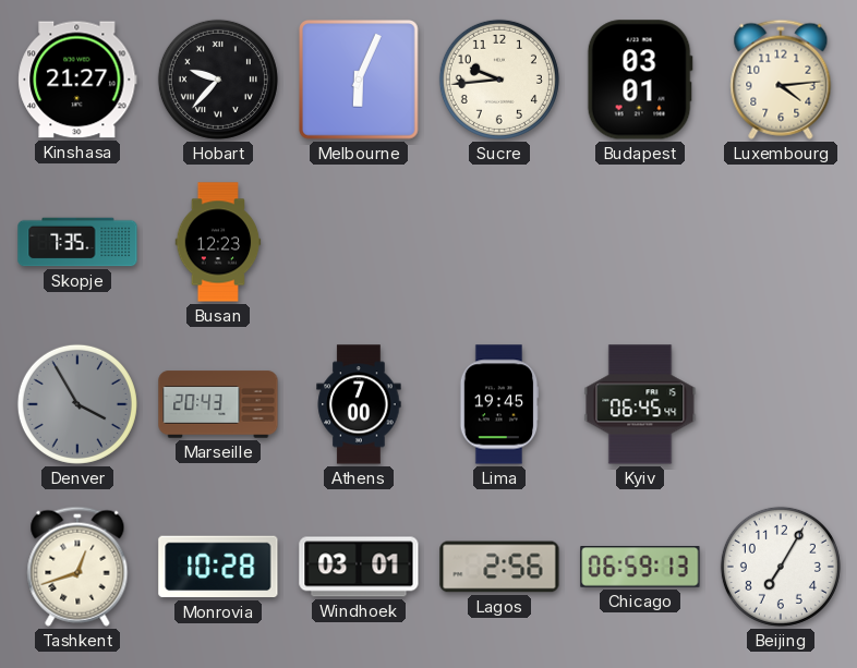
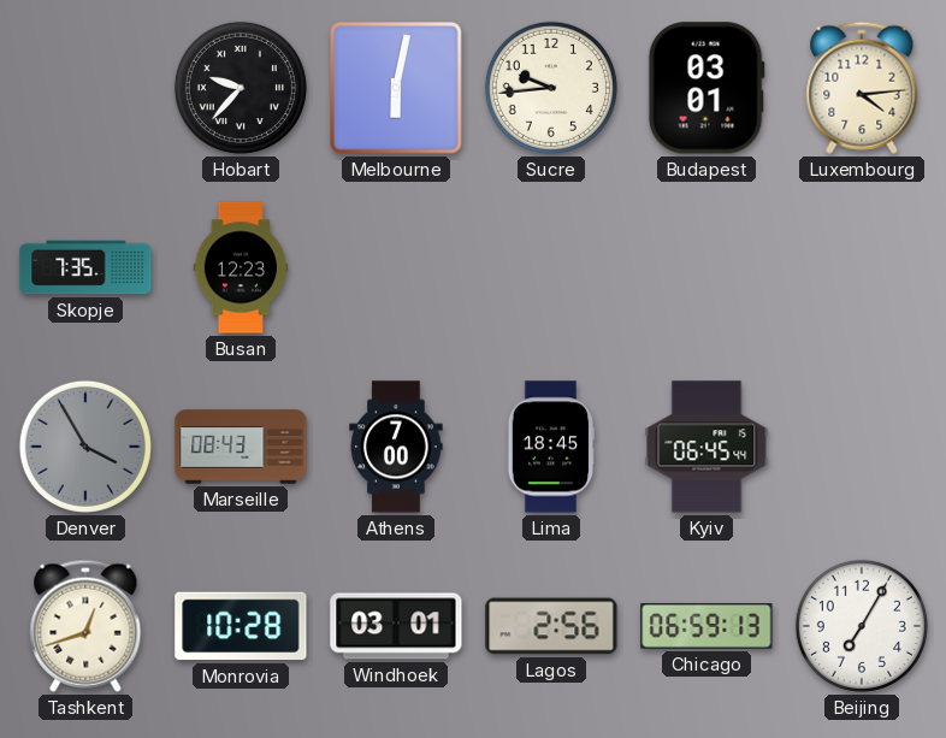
Kinshasa: 21:27 -> none (77, 80)
Melbourne: 6:04 -> 6:02 (397, 89)
Marseille: 20:43 -> 08:43 (241, 447)
Lima: 19:45 -> 18:45 (551, 447)
